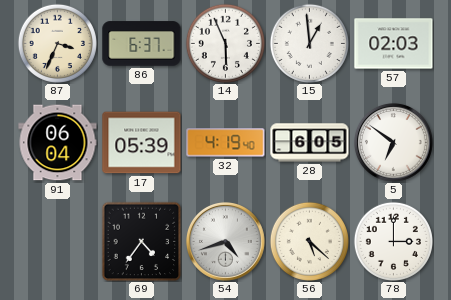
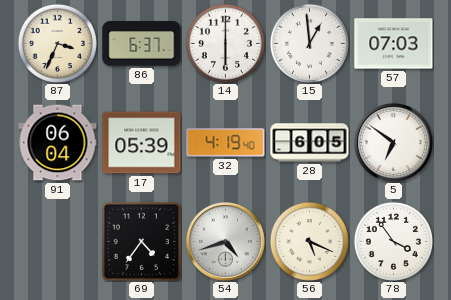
14: 5:56 -> 6:00 (225, 43)
57: 02:03 -> 07:03 (394, 44)
56: 5:22 -> 5:19 (309, 241)
78: 3:00 -> 3:54 (393, 241)
